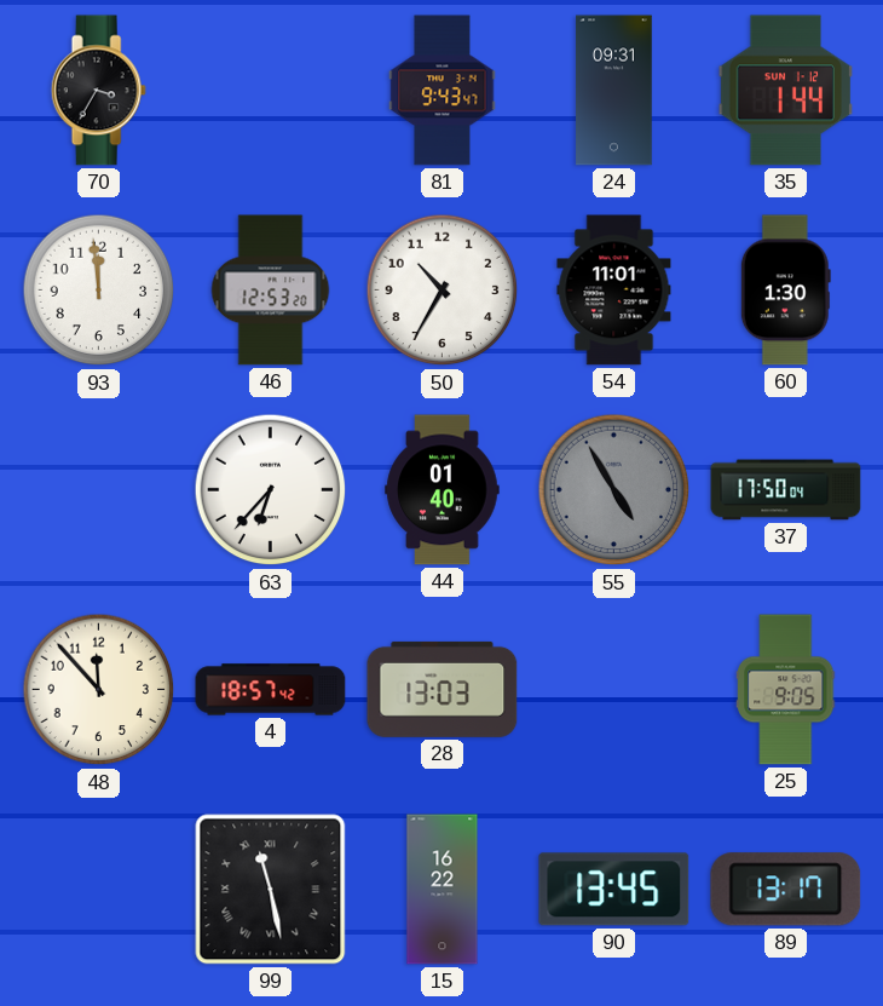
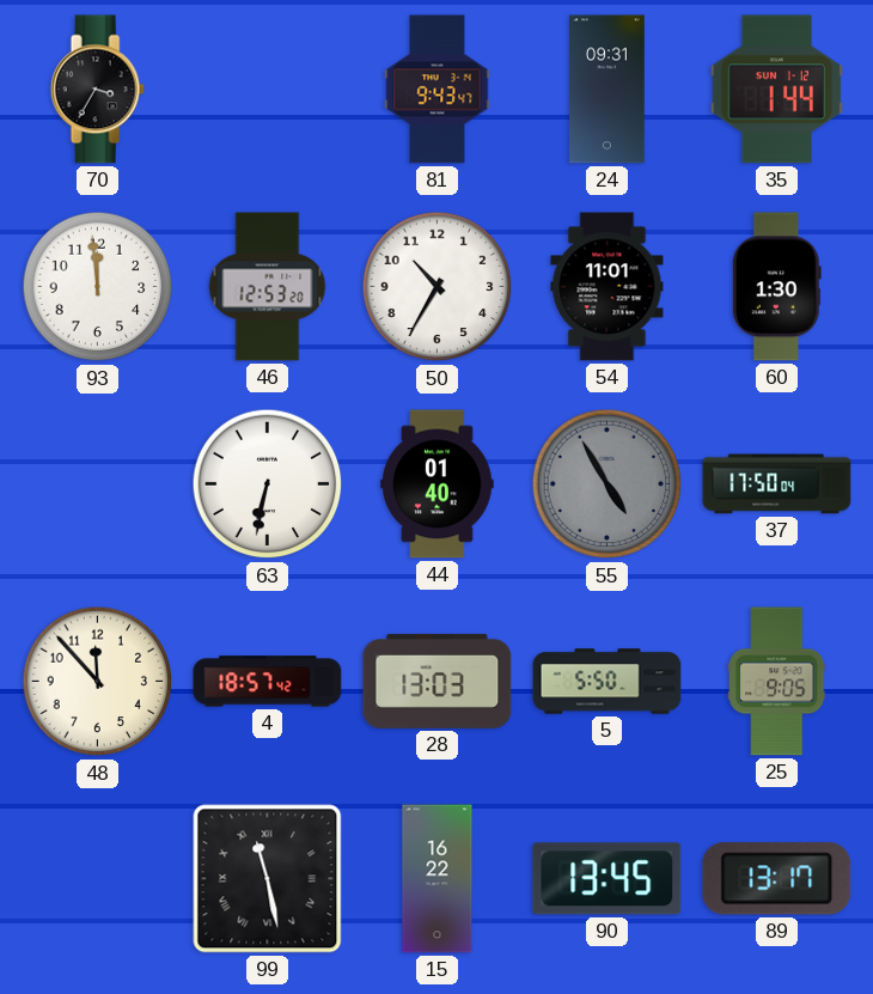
63: 6:37 -> 6:32 (268, 484)
5: none -> 5:50 (608, 682)
